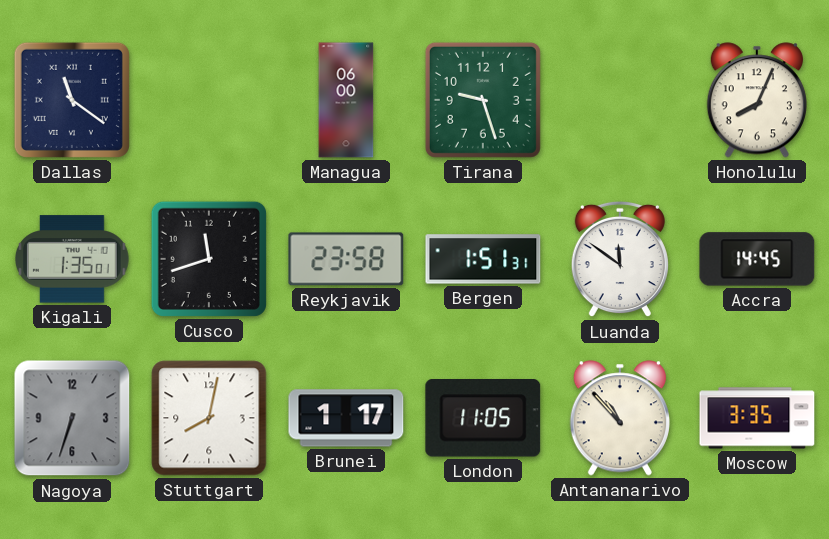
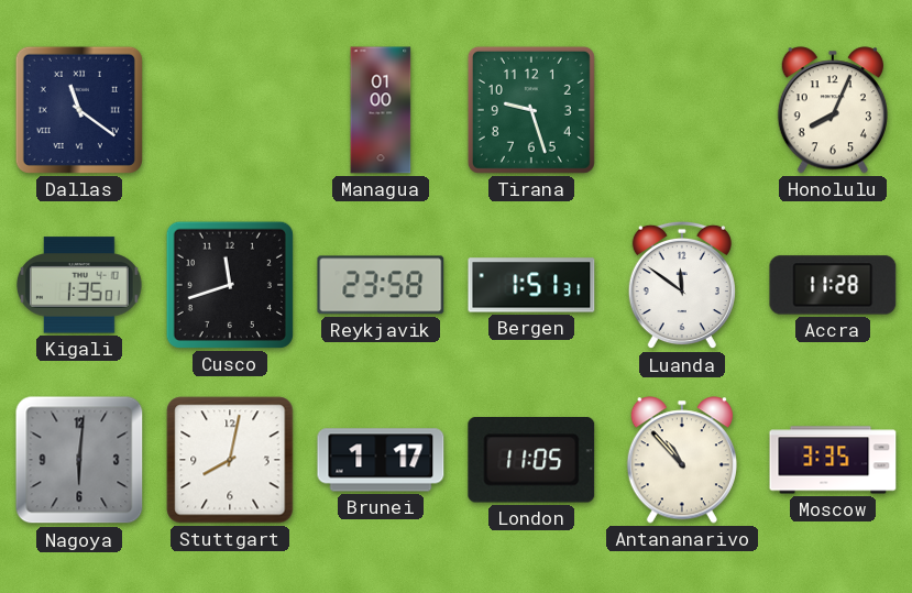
Managua: 06:00 -> 01:00 (381, 110)
Accra: 14:45 -> 11:28 (833, 285)
Nagoya: 6:33 -> 6:01 (79, 460)
